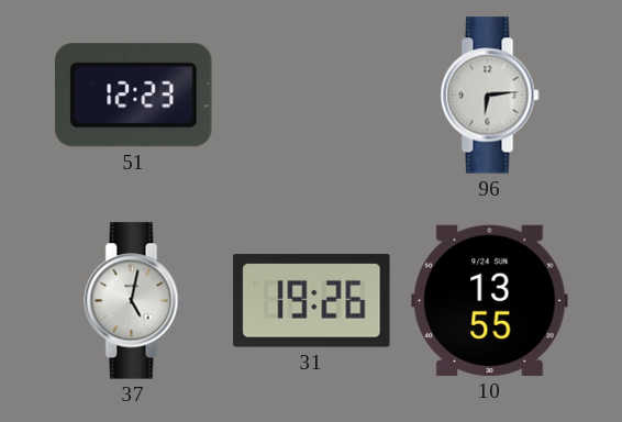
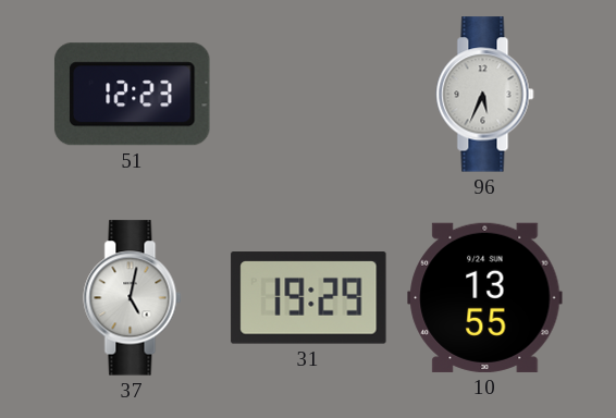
96: 6:14 -> 5:34 (485, 95)
31: 19:26 -> 19:29 (309, 298)
